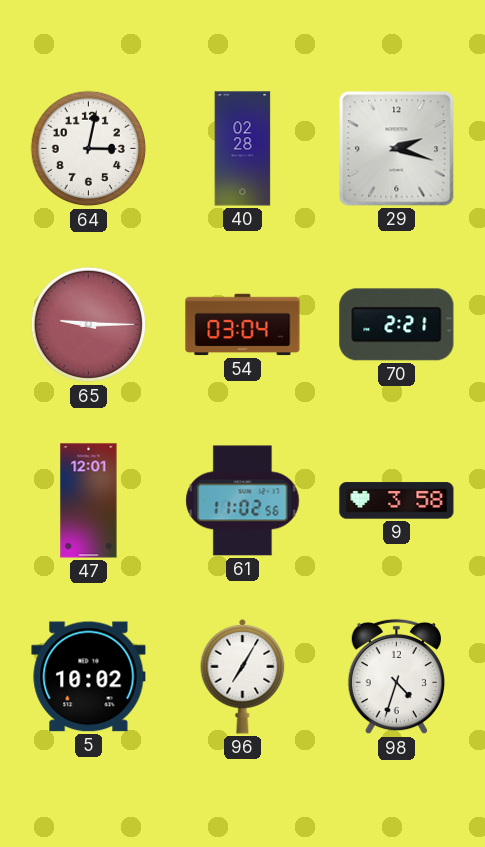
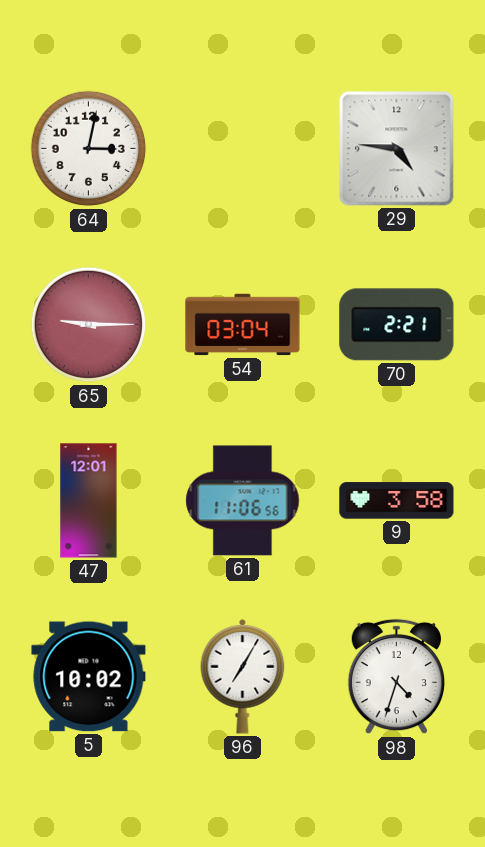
40: 02:28 -> none (243, 149)
29: 2:18 -> 4:46 (397, 149)
61: 11:02 -> 11:06 (243, 501)
